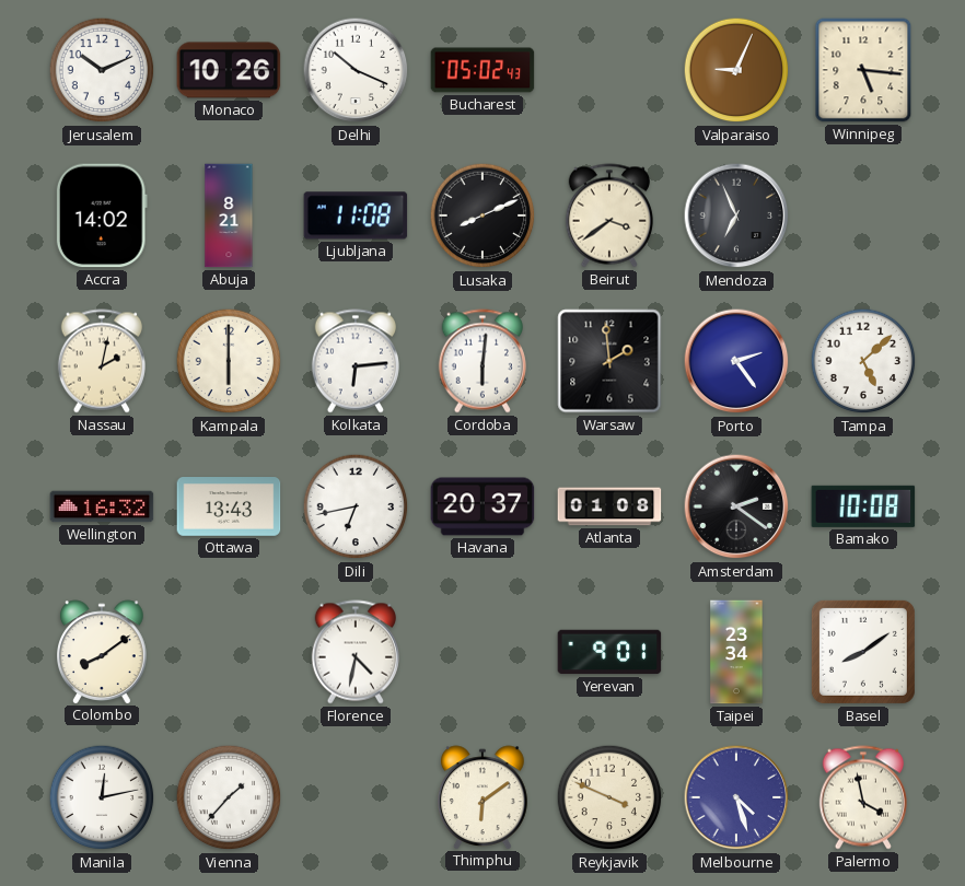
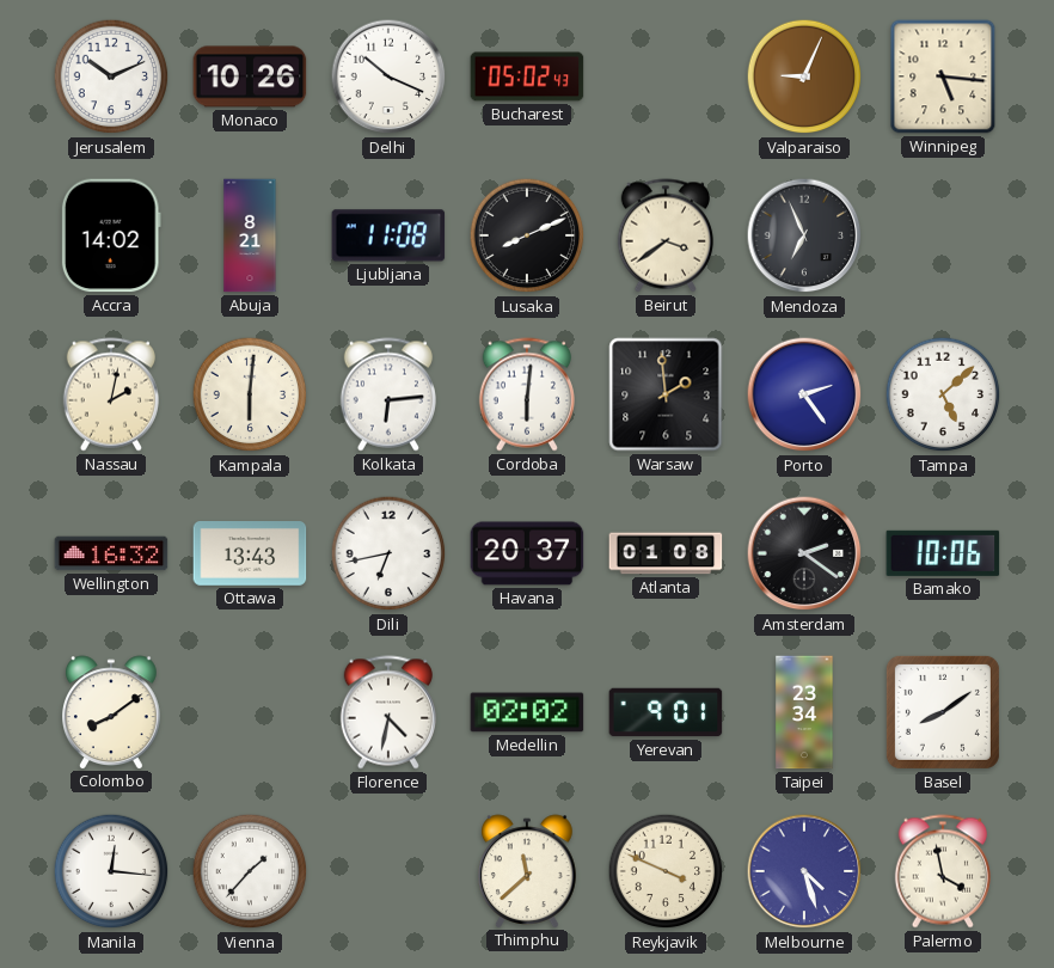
Kampala: 6:00 -> 6:01 (250, 394)
Bamako: 10:08 -> 10:06 (943, 553)
Medellin: none -> 02:02 (527, 712)
Manila: 12:13 -> 12:16 (111, 871)
Thimphu: 6:09 -> 11:38 (528, 871)
